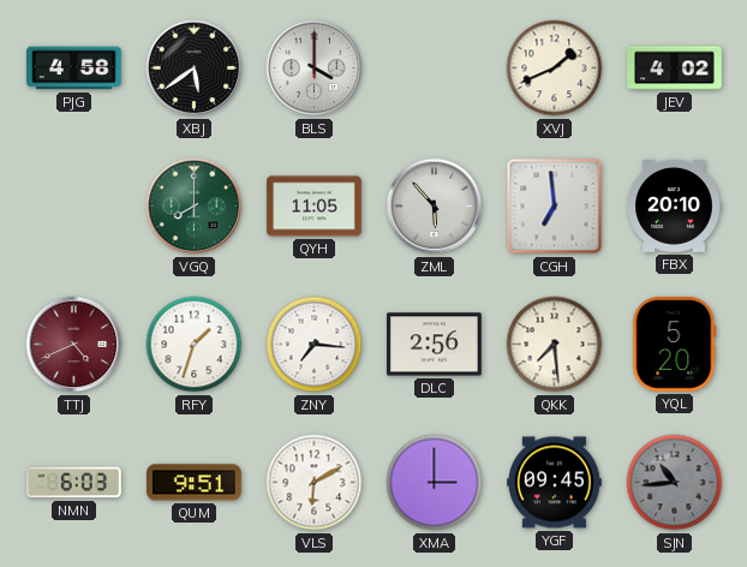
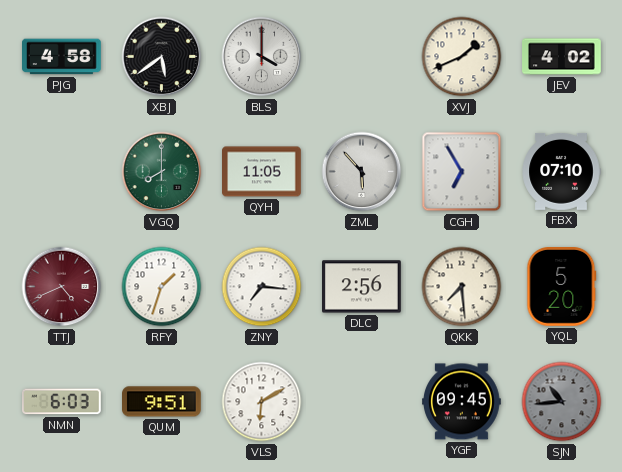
CGH: 6:59 -> 6:55 (462, 172)
FBX: 20:10 -> 07:10 (561, 171)
XMA: 3:00 -> none (435, 483)
